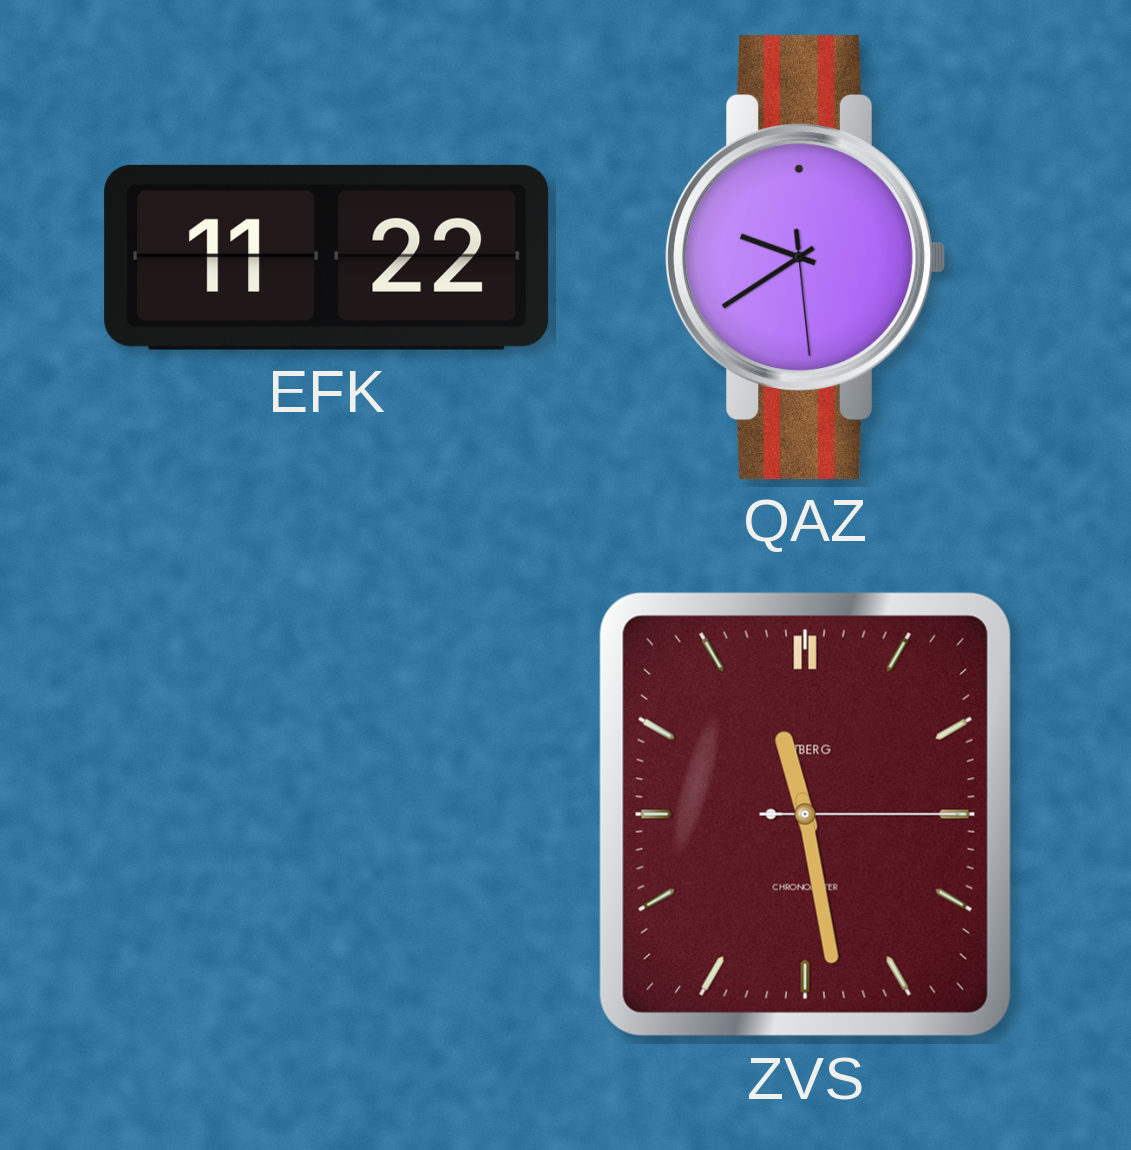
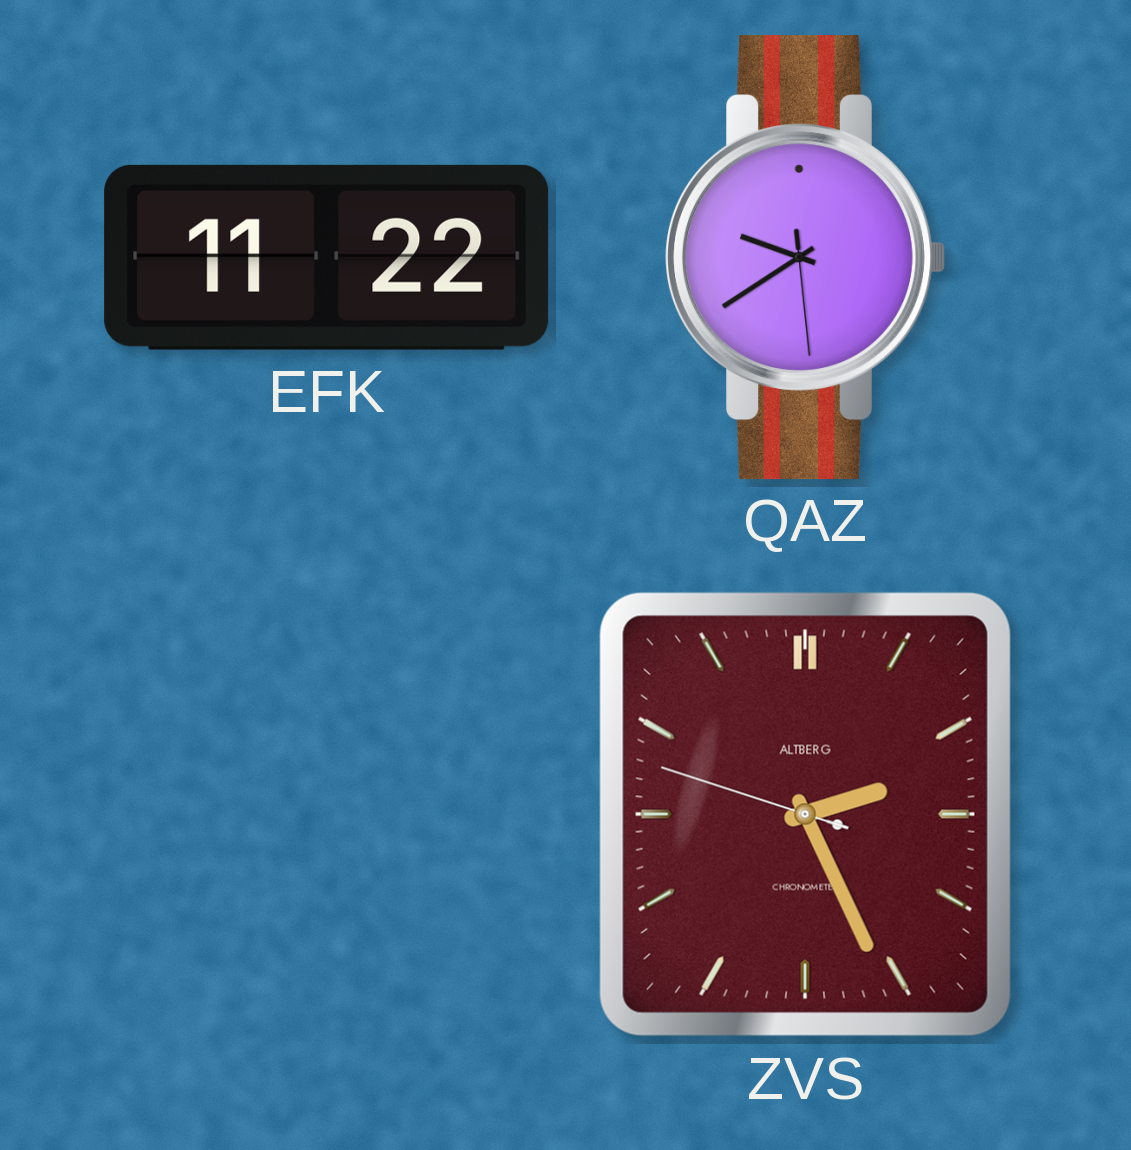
ZVS: 11:28 -> 2:25 (805, 814)
